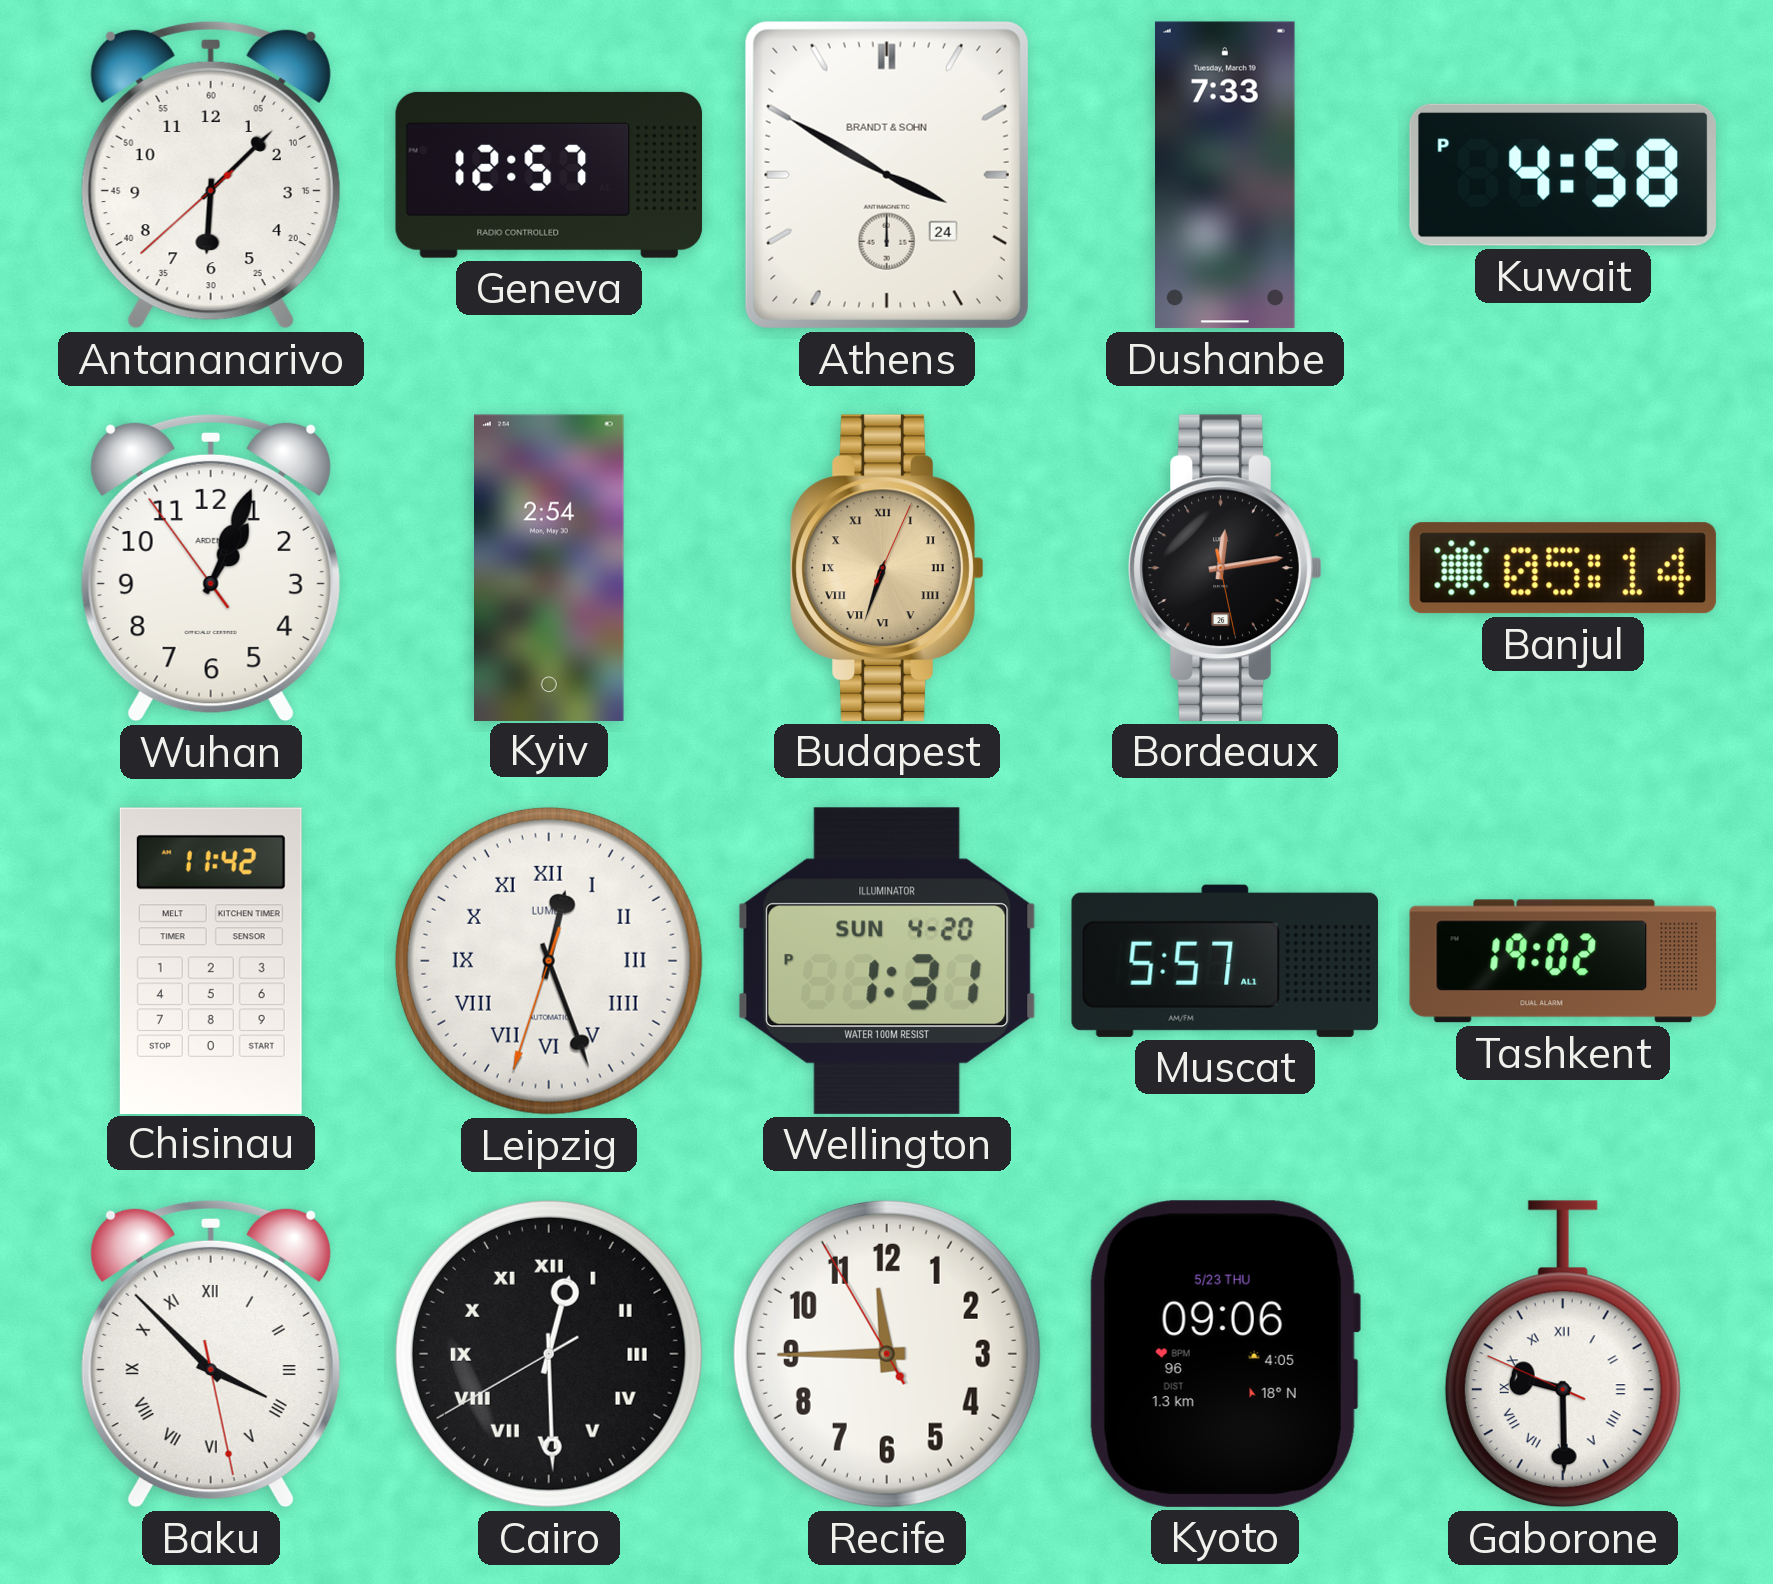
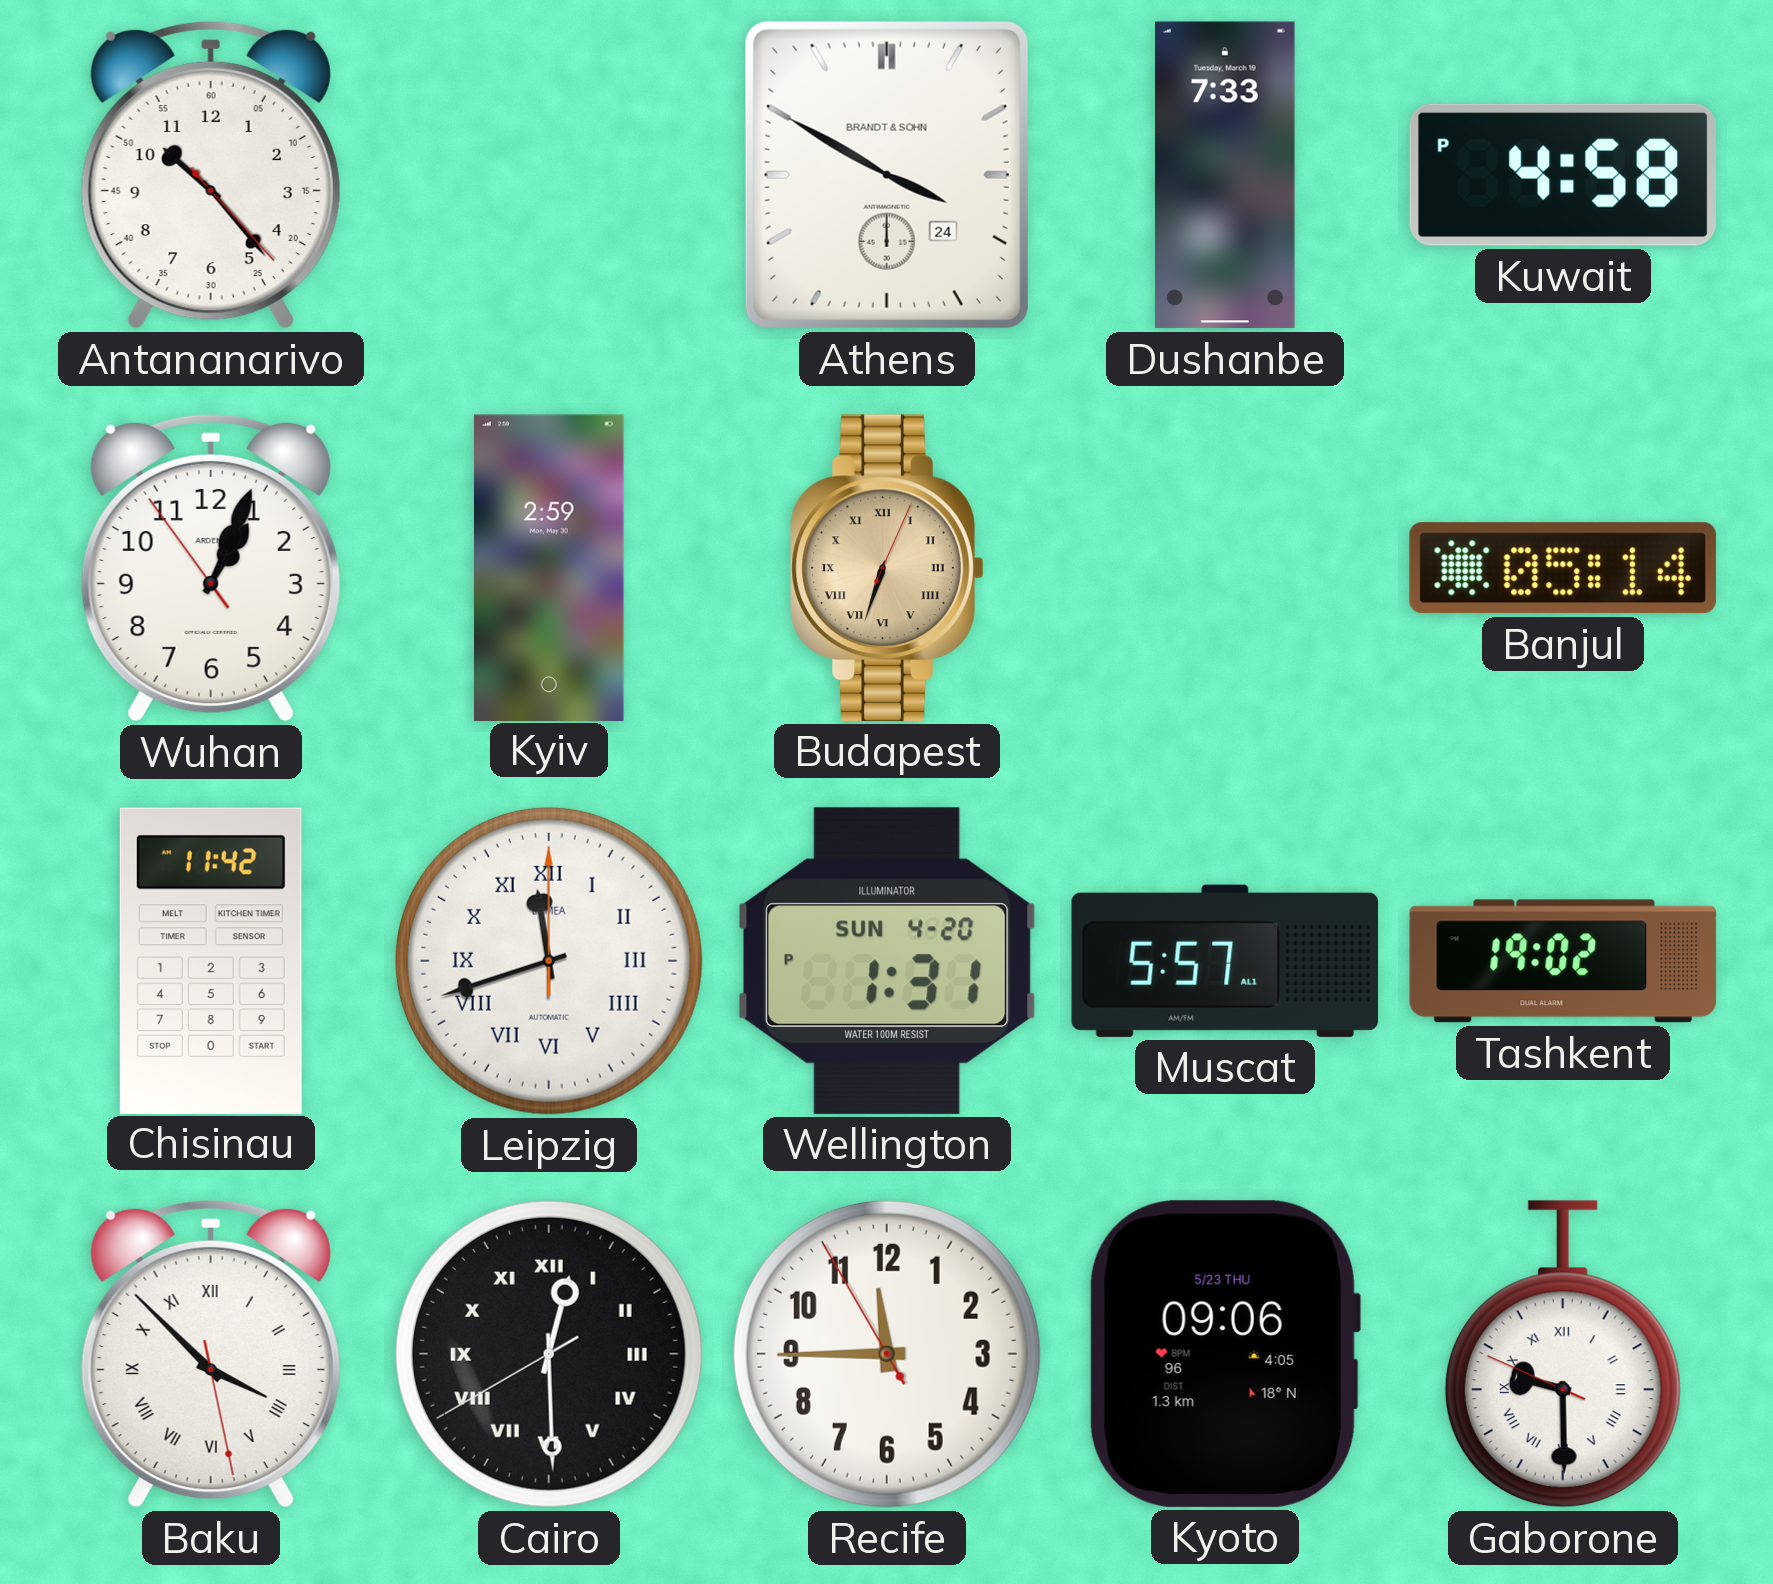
Antananarivo: 6:07 -> 10:23 (211, 175)
Geneva: 12:57 -> none (549, 175)
Kyiv: 2:54 -> 2:59 (550, 567)
Bordeaux: 12:13 -> none (1225, 568)
Leipzig: 12:26 -> 11:42 (549, 961)
